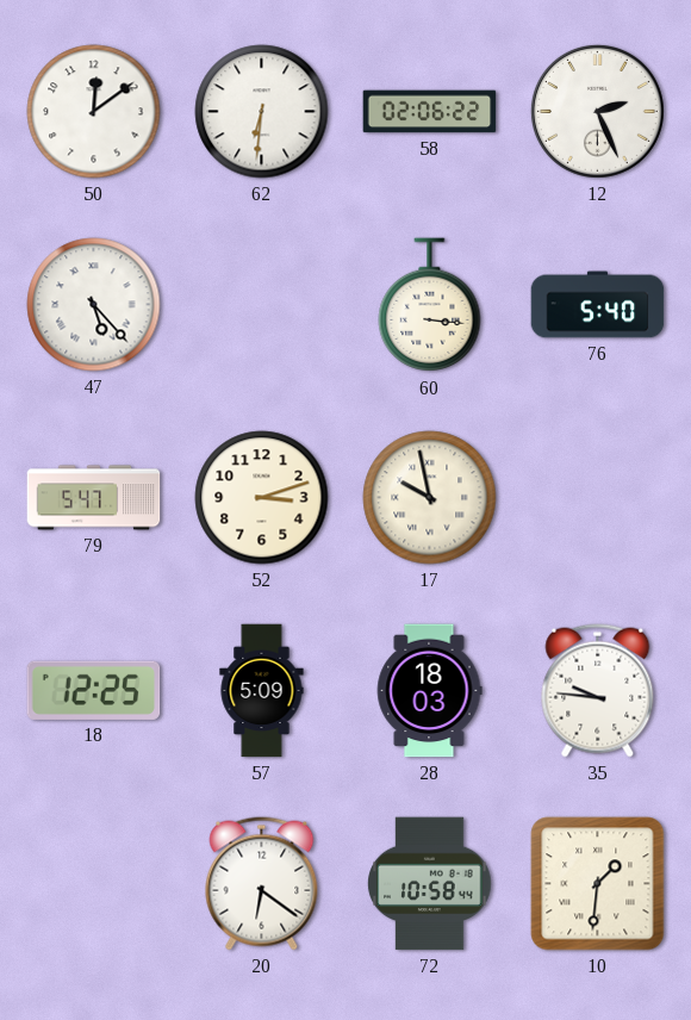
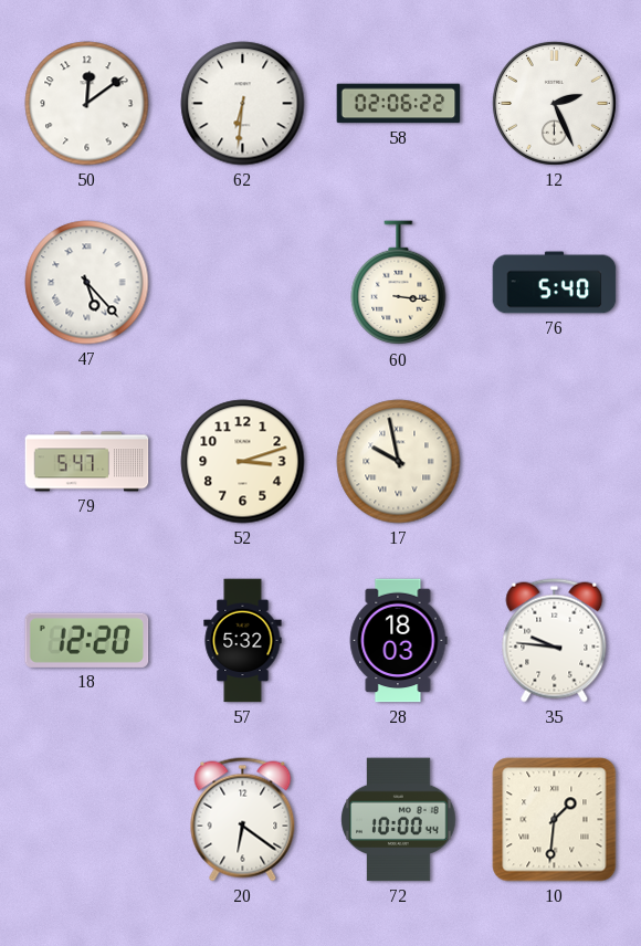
18: 12:25 -> 12:20 (87, 640)
57: 5:09 -> 5:32 (243, 641)
72: 10:58 -> 10:00 (399, 820)
